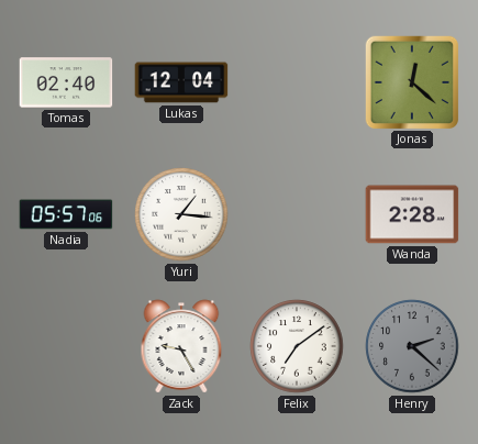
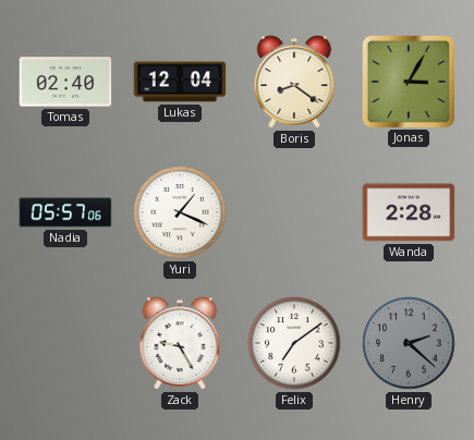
Boris: none -> 8:21 (294, 82)
Jonas: 12:22 -> 3:05 (408, 81)
Yuri: 1:16 -> 1:19 (180, 212)
